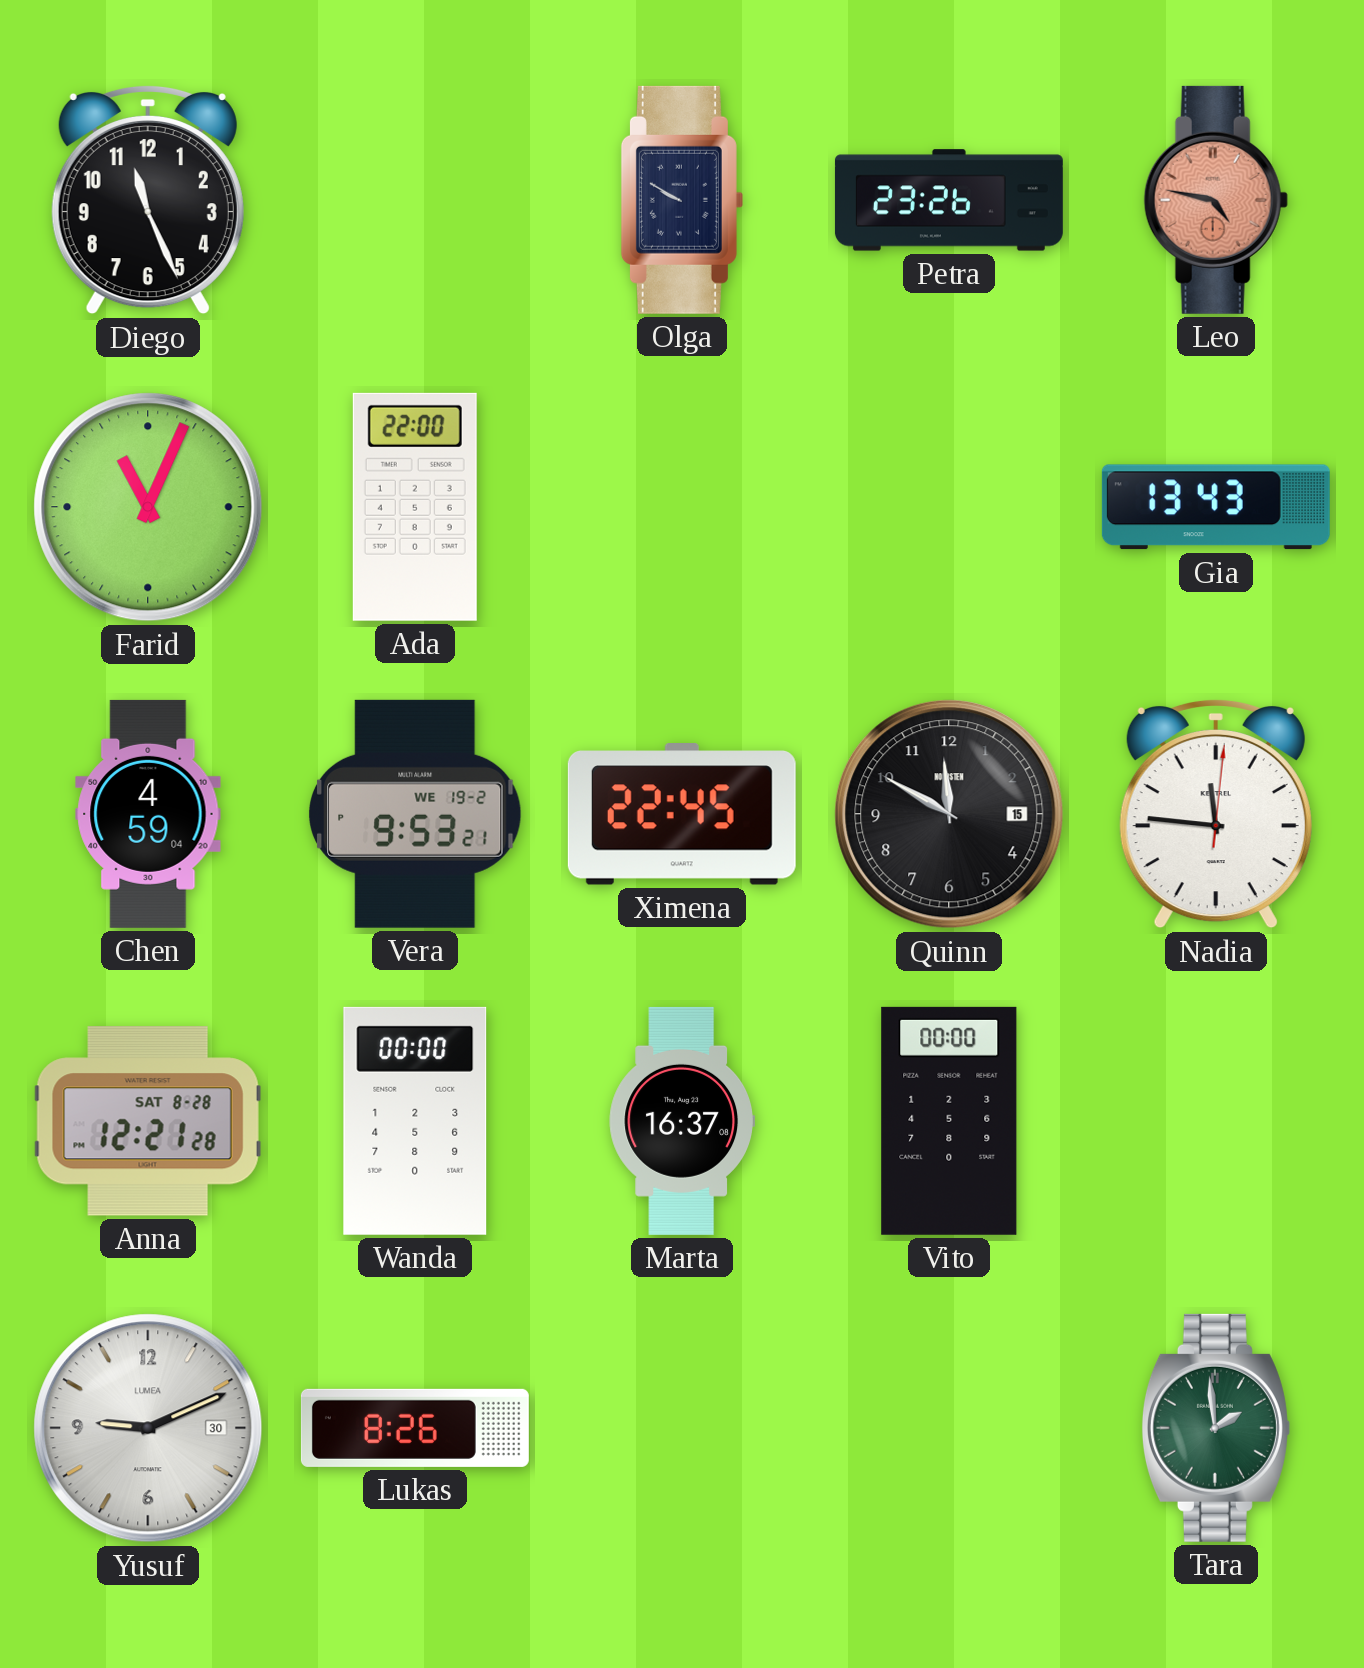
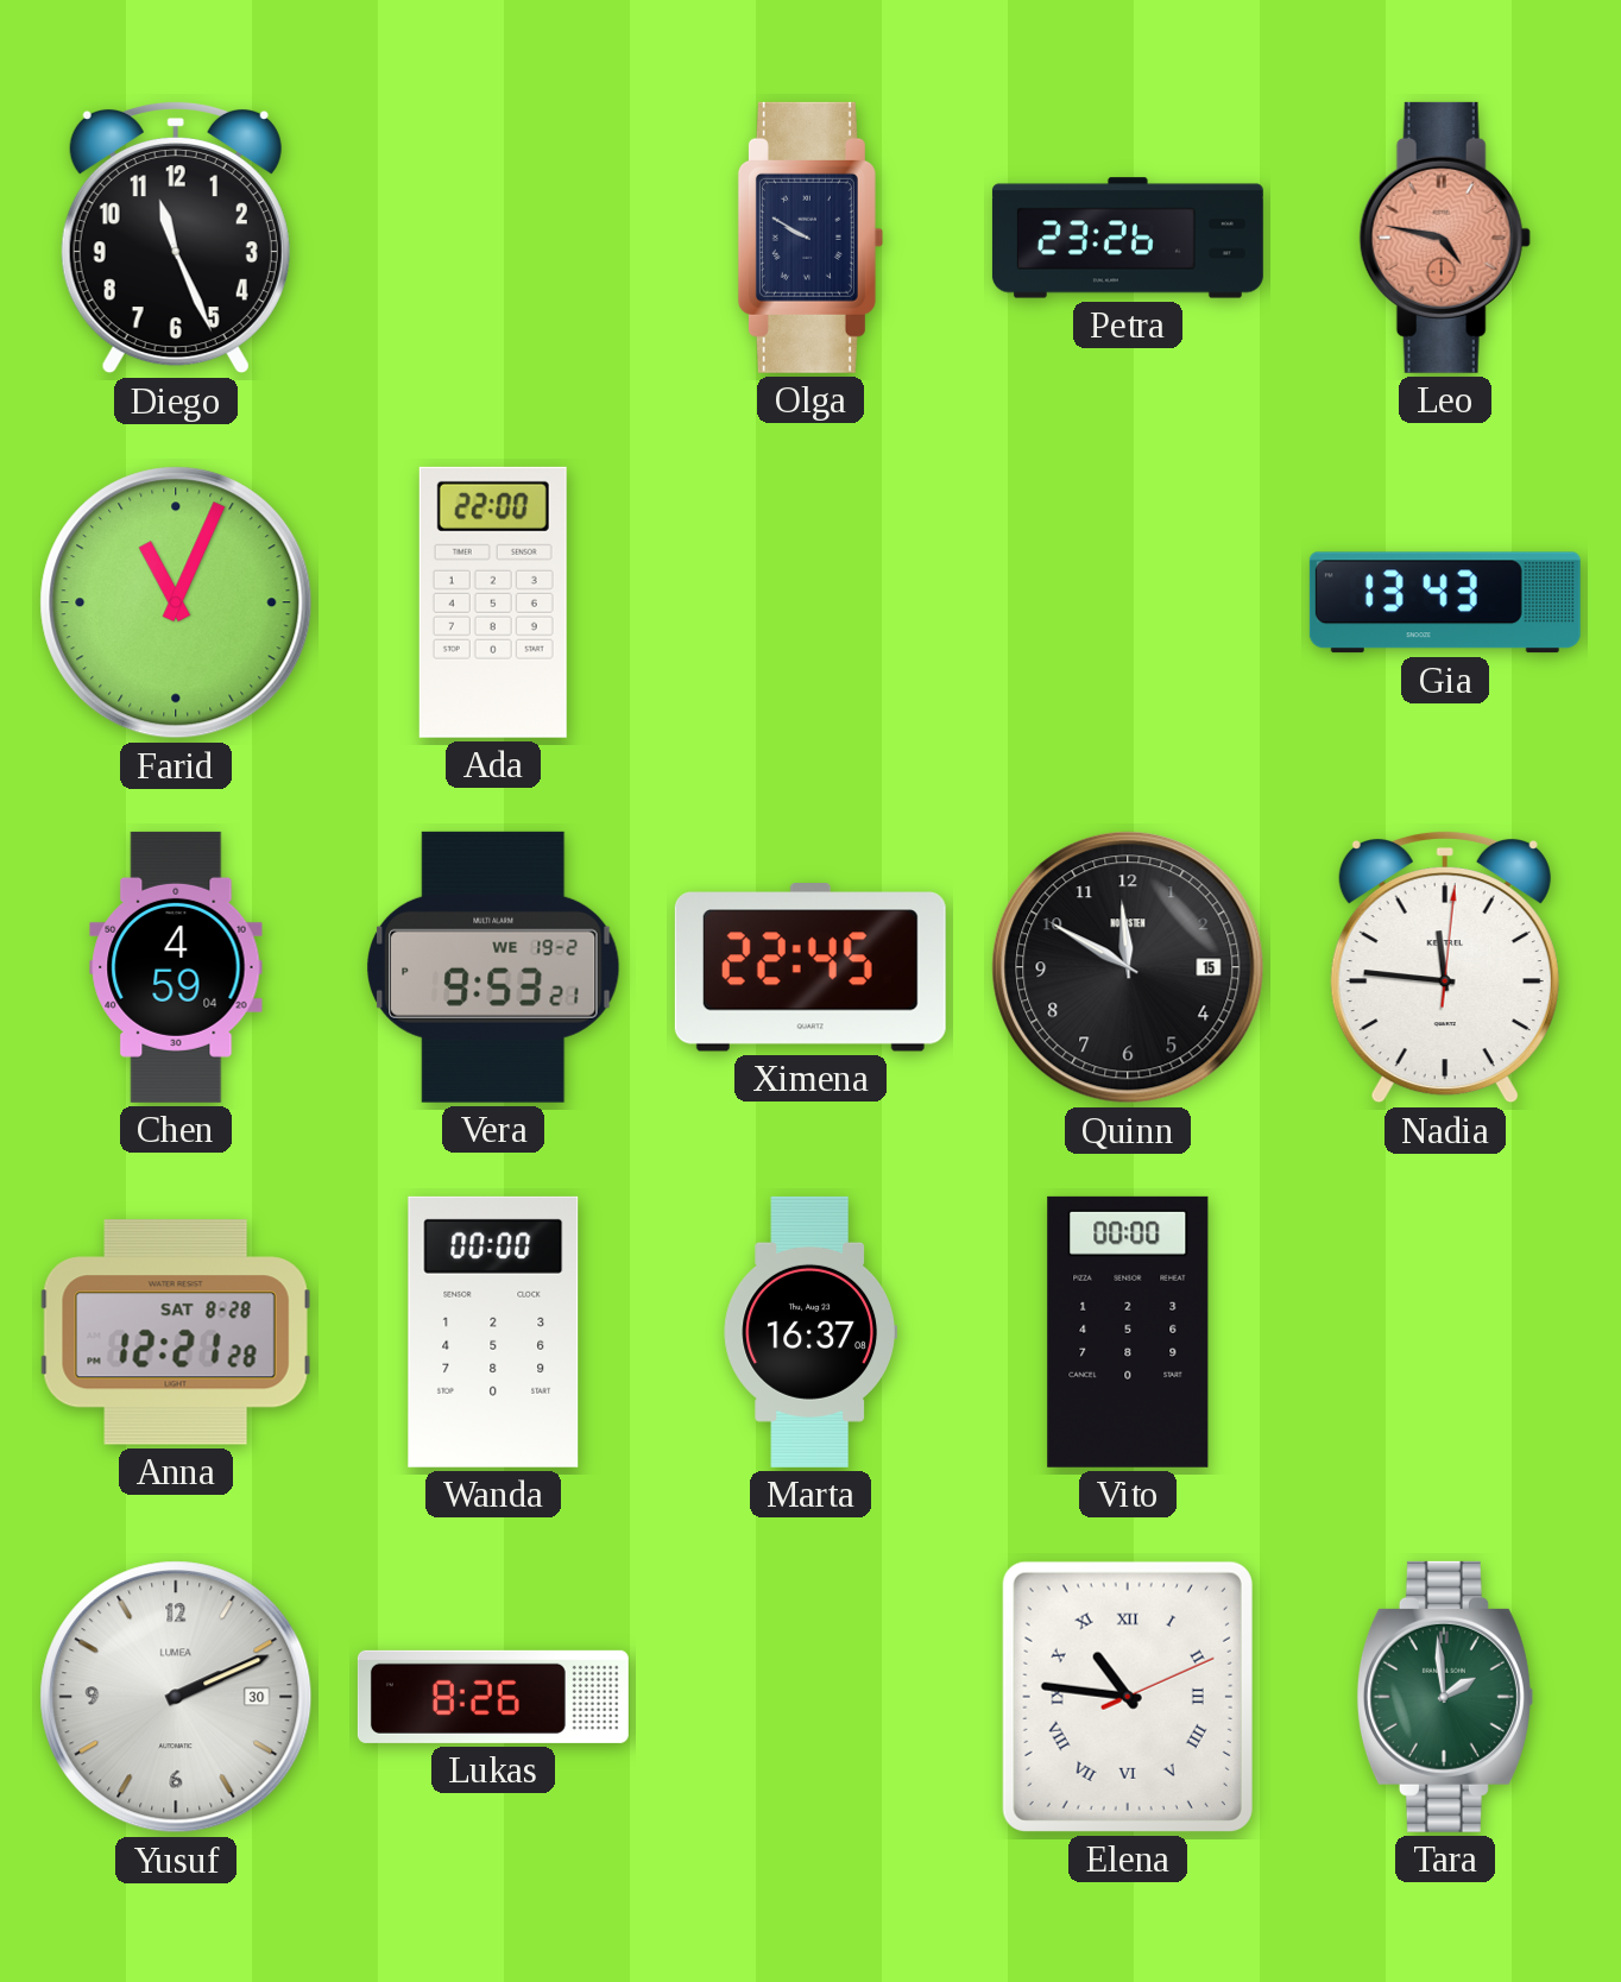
Yusuf: 9:11 -> 2:11 (176, 1697)
Elena: none -> 10:46 (1128, 1697)
